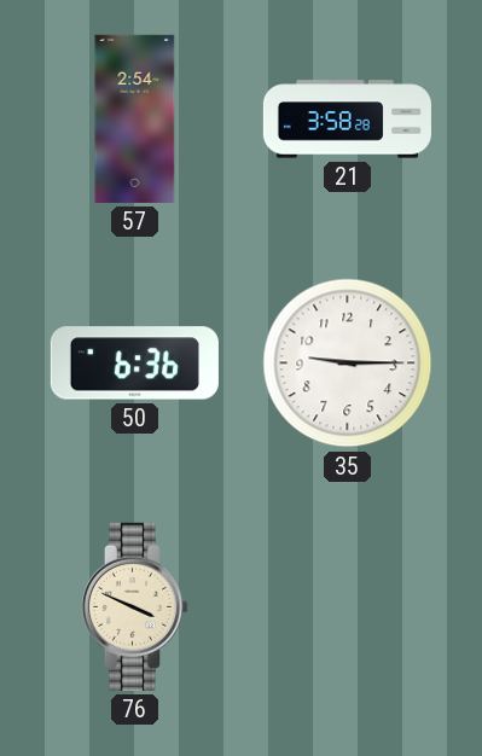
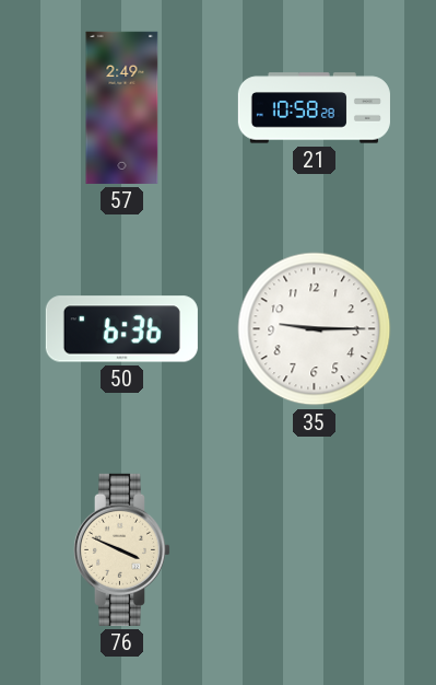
57: 2:54 -> 2:49 (122, 107)
21: 3:58 -> 10:58 (314, 108)
